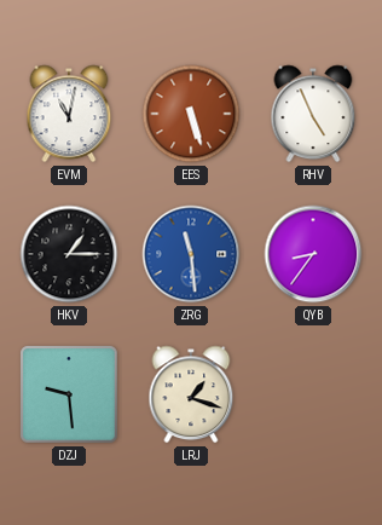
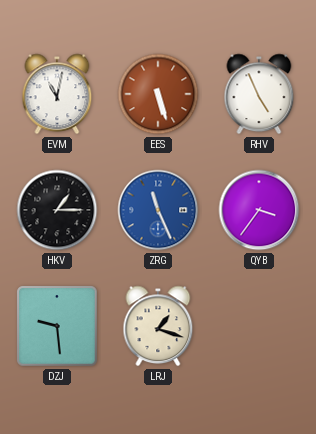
ZRG: 11:29 -> 11:26 (158, 210)
QYB: 8:36 -> 3:36 (259, 210)
